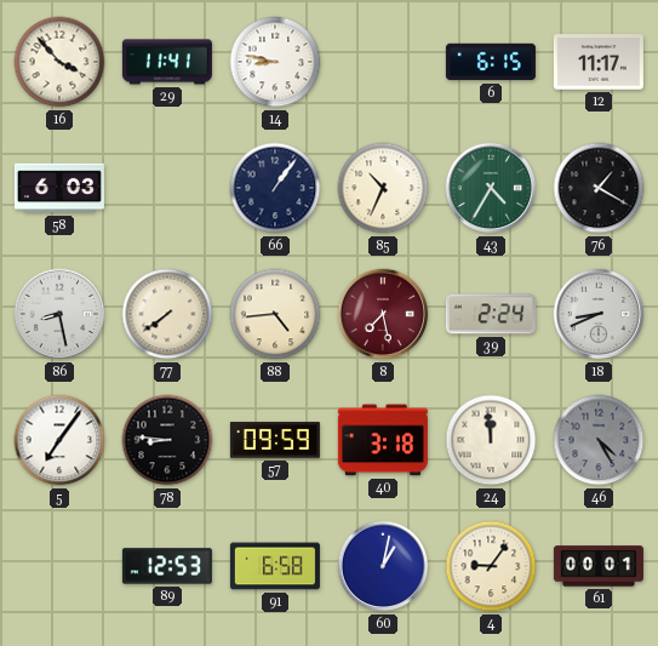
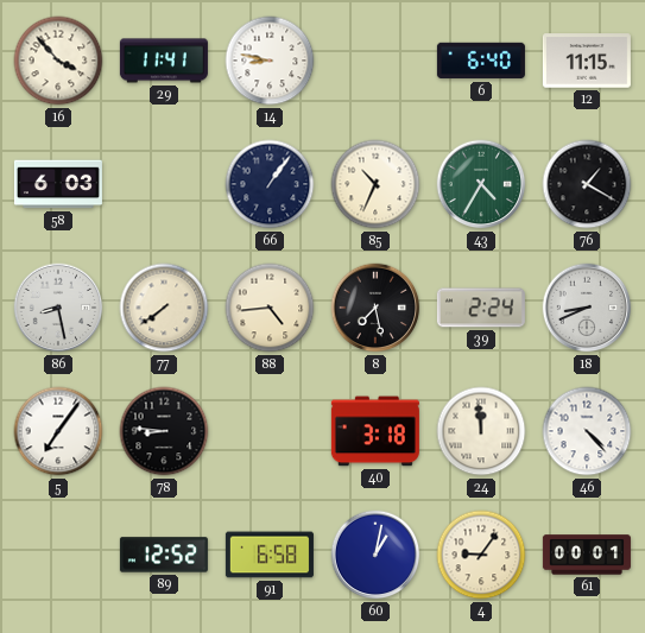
6: 6:15 -> 6:40 (481, 61)
12: 11:17 -> 11:15 (587, 61)
8 dial: burgundy -> black (375, 308)
57: 09:59 -> none (275, 440)
46: 4:25 -> 4:23 (587, 431)
46 dial: grey -> white (587, 431)
89: 12:53 -> 12:52 (164, 555)
